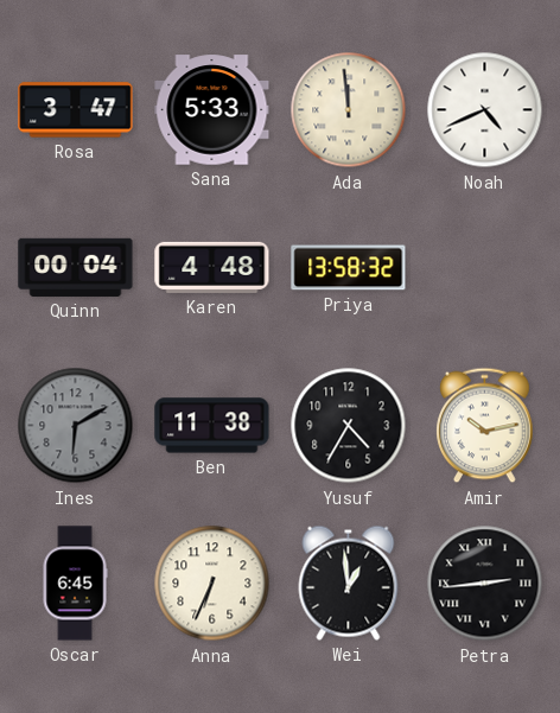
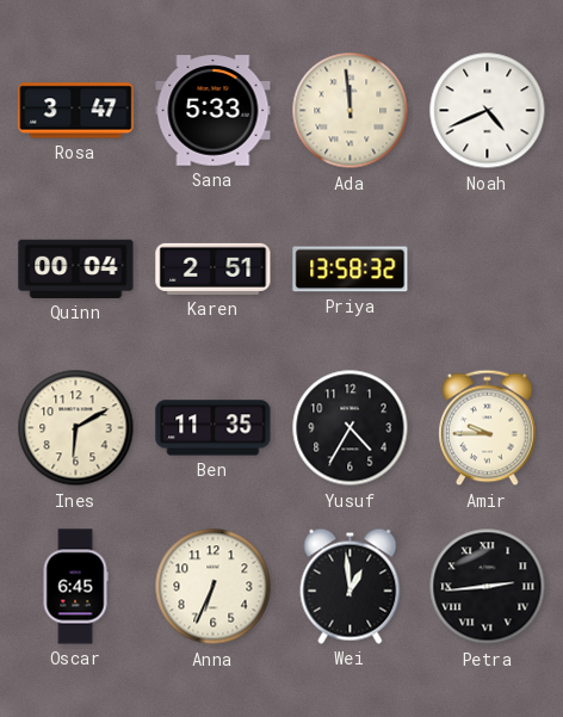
Karen: 4:48 -> 2:51 (214, 268)
Ines dial: grey -> cream (76, 428)
Ben: 11:38 -> 11:35 (214, 428)
Amir: 10:13 -> 9:45 (488, 428)
